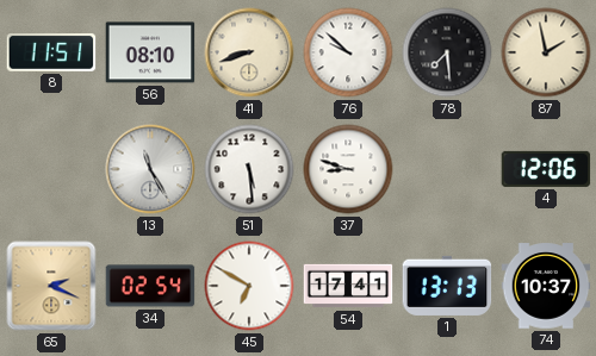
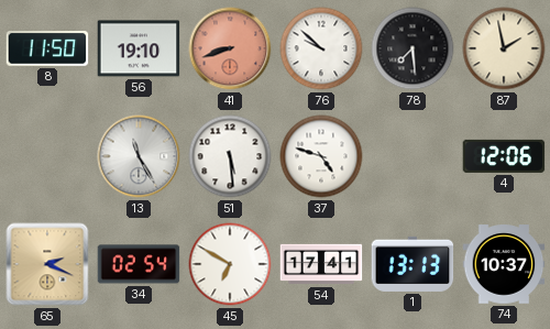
8: 11:51 -> 11:50 (47, 48)
56: 08:10 -> 19:10 (139, 48)
41 dial: cream -> salmon (230, 48)
37: 8:48 -> 4:48 (321, 156)
